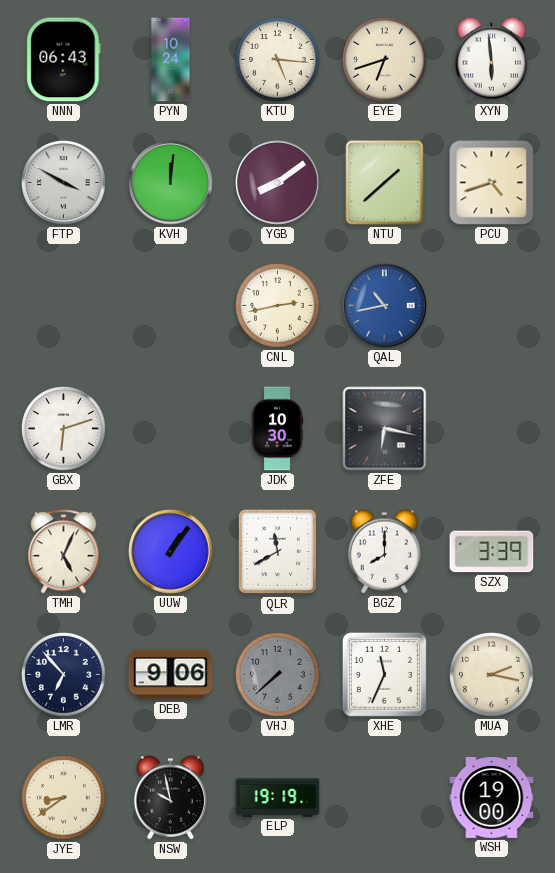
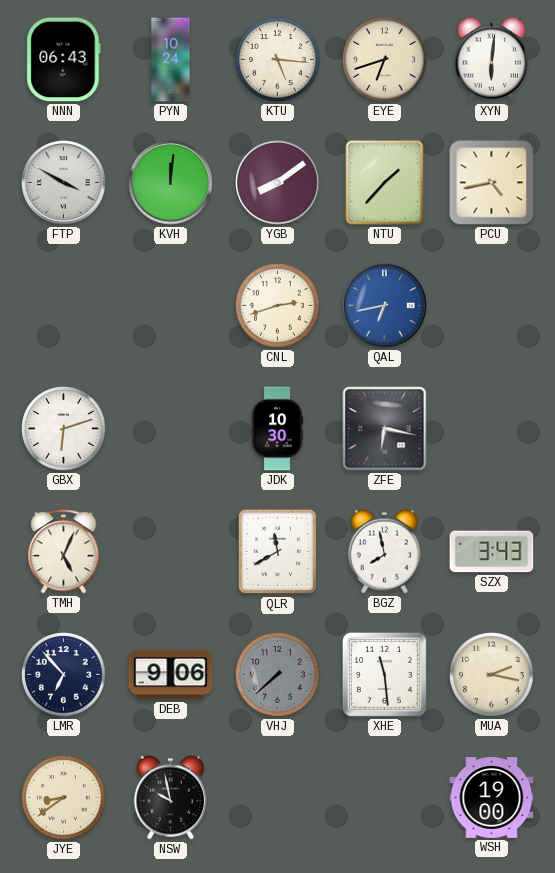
XYN: 5:59 -> 6:01 (492, 60)
NTU: 1:38 -> 1:37 (385, 183)
PCU: 4:42 -> 4:43 (492, 183)
CNL: 2:43 -> 2:42 (278, 306)
QAL: 10:43 -> 6:43 (385, 306)
UUW: 1:06 -> none (171, 552)
BGZ: 8:00 -> 7:58 (385, 552)
SZX: 3:39 -> 3:43 (492, 552)
XHE: 11:34 -> 11:29 (384, 674)
ELP: 19:19 -> none (278, 798)
